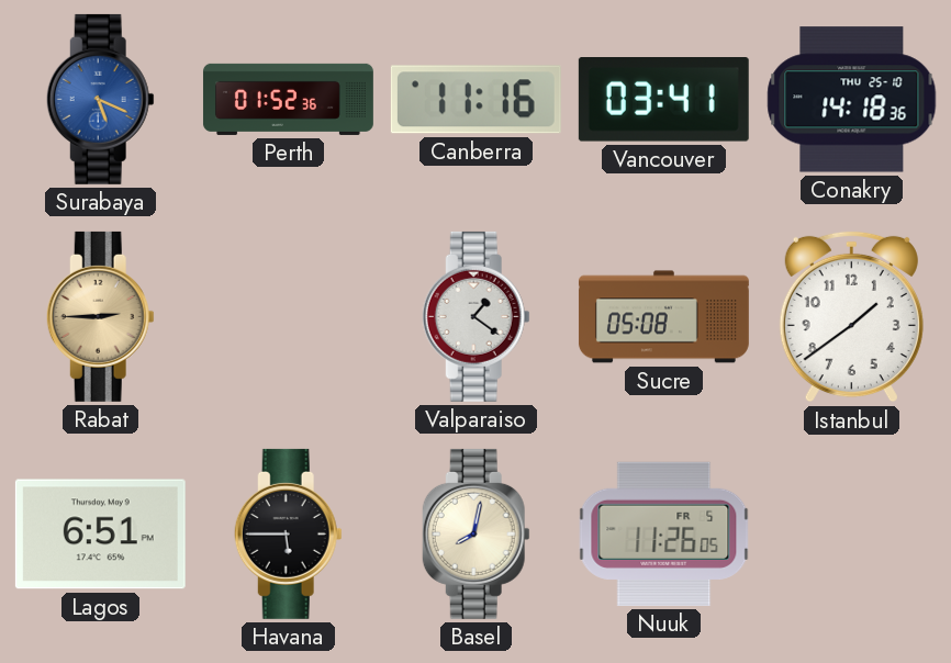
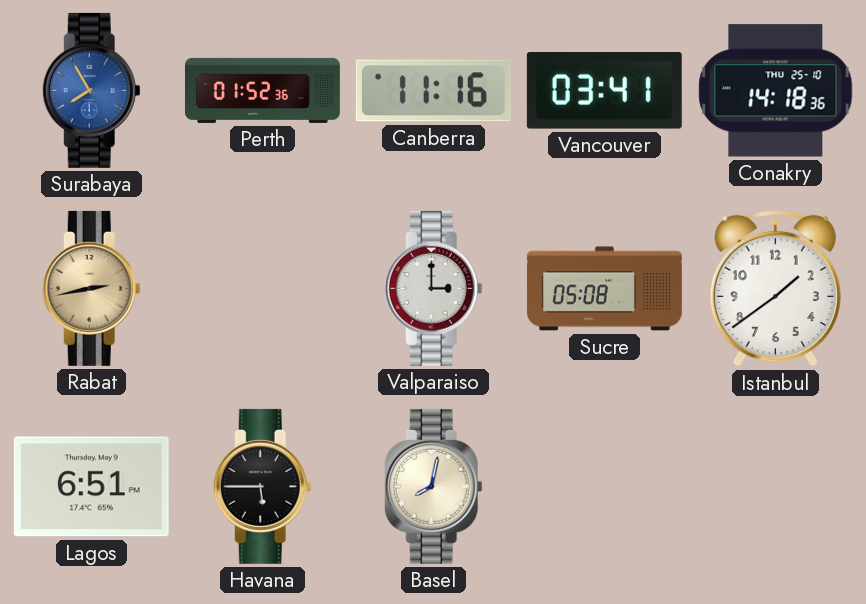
Surabaya: 5:19 -> 7:55 (91, 90)
Rabat: 2:45 -> 2:43 (91, 288)
Valparaiso: 1:21 -> 3:00 (433, 288)
Nuuk: 11:26 -> none (664, 533)
